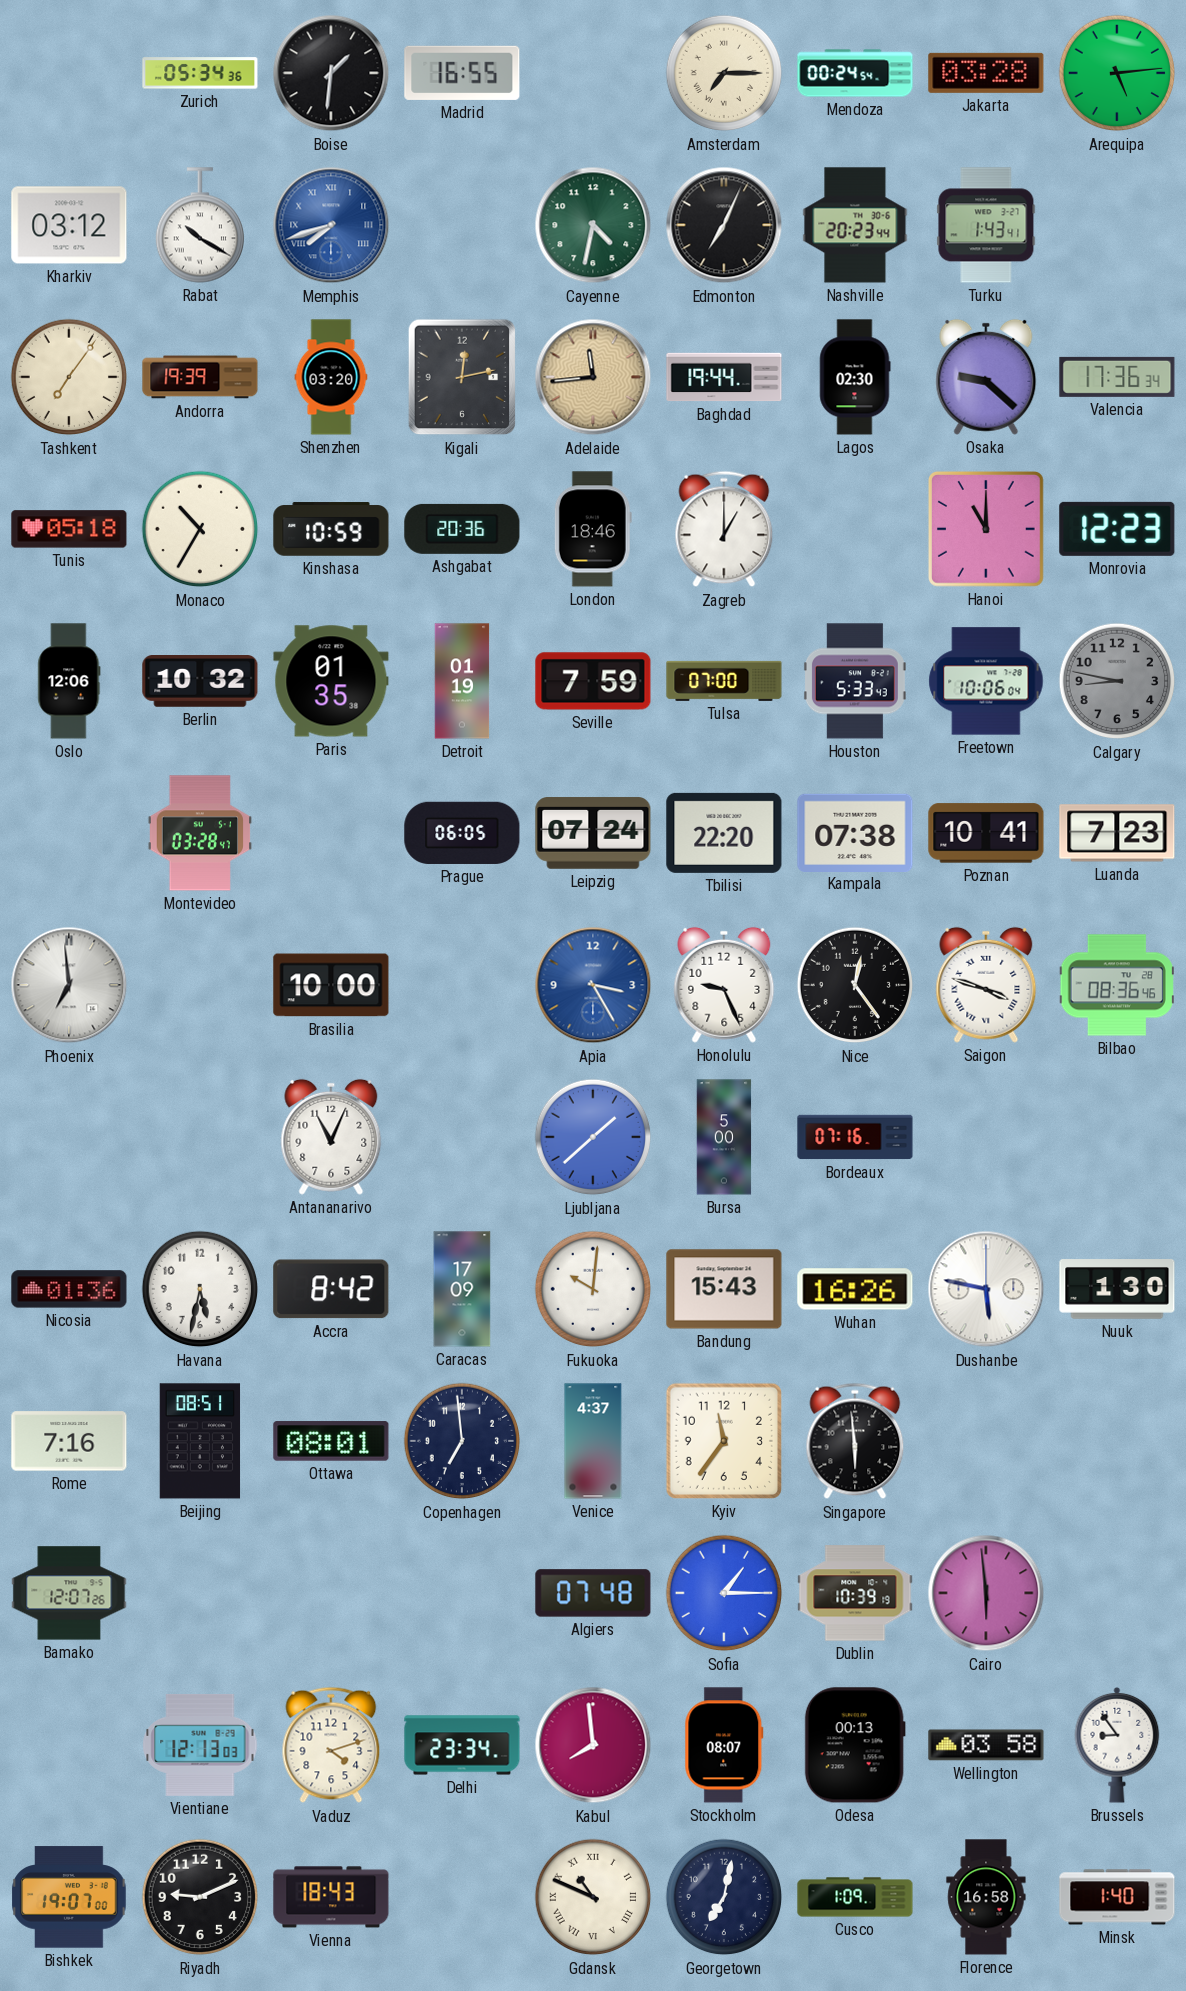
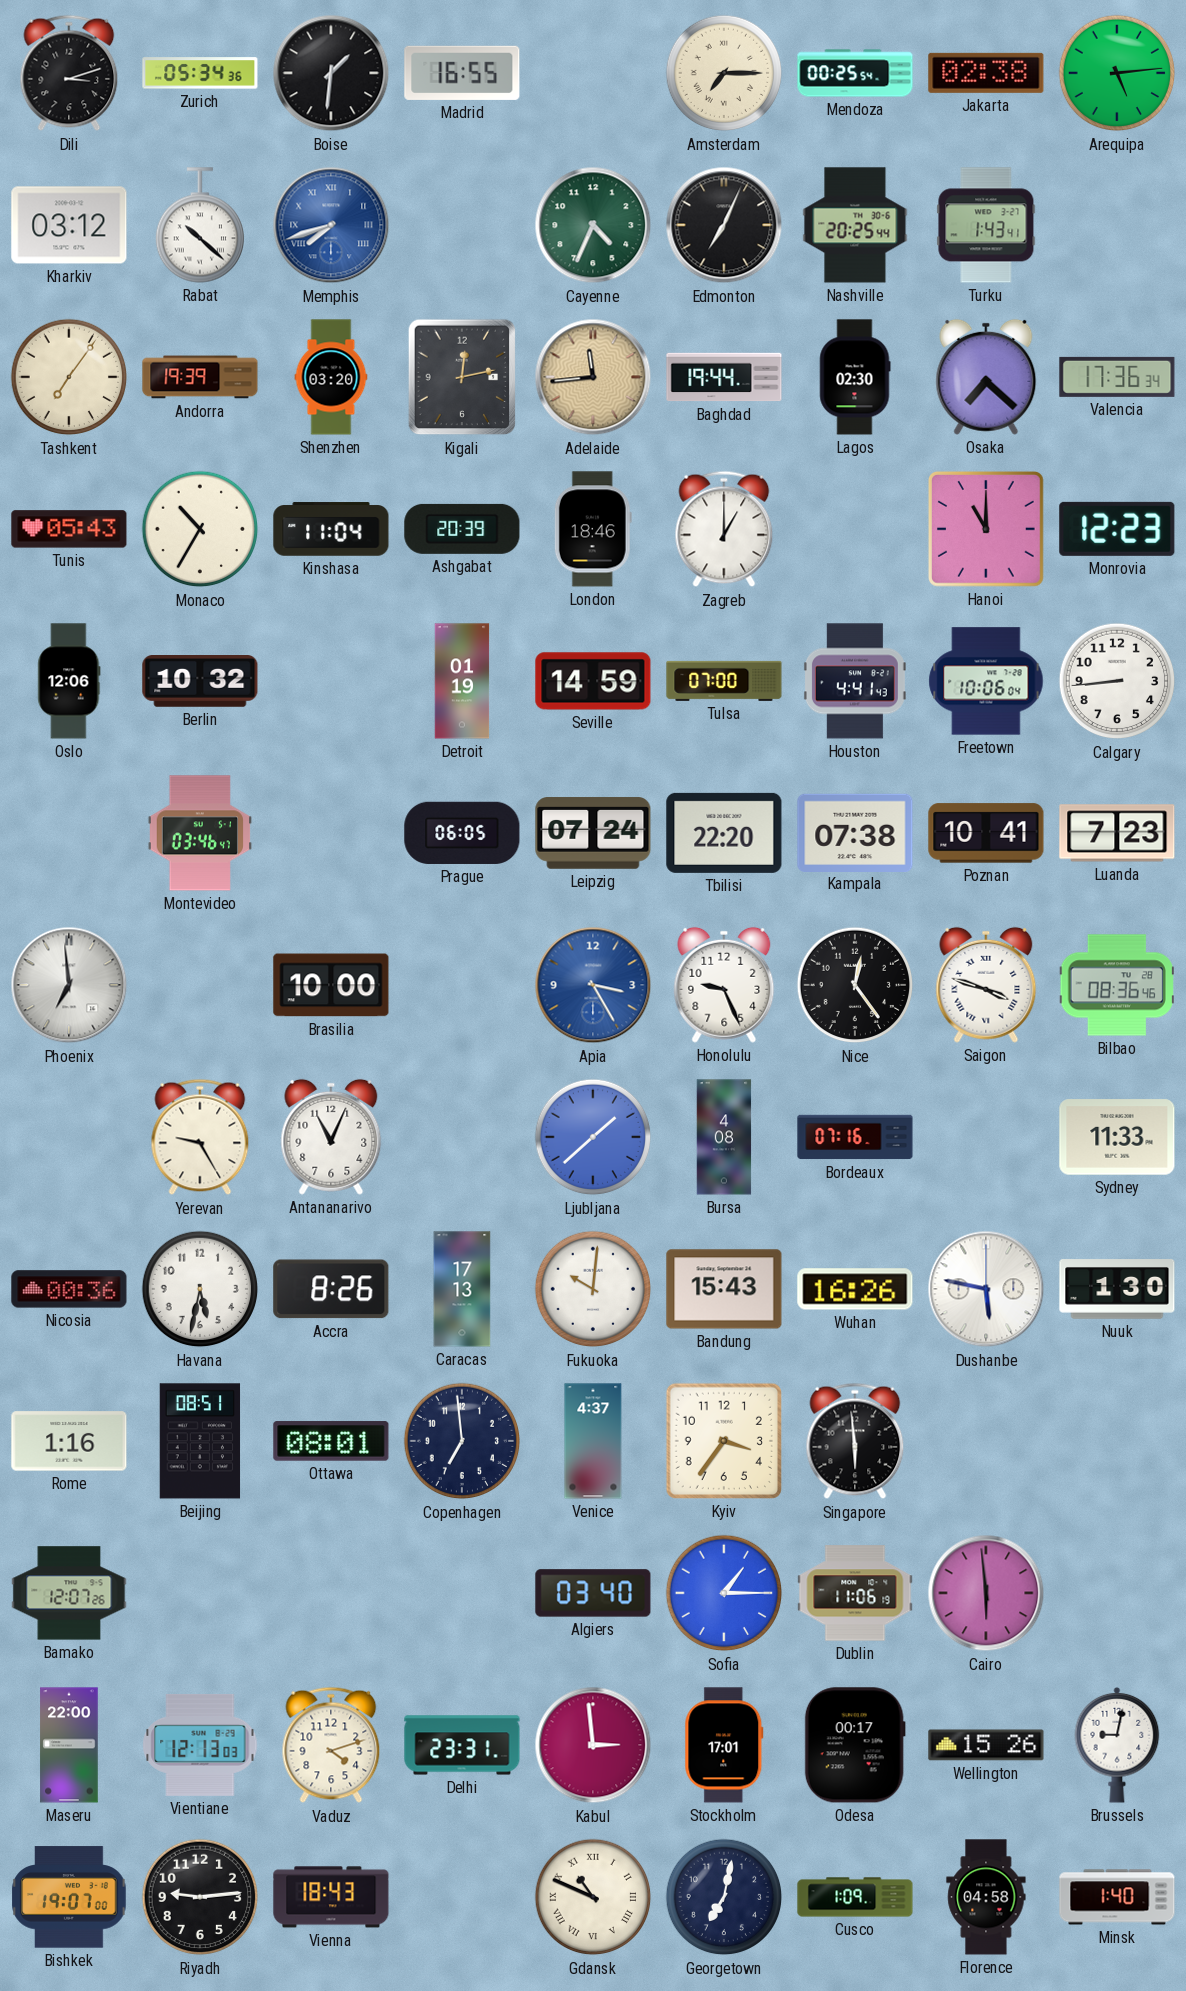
Dili: none -> 3:12 (69, 73)
Mendoza: 00:24 -> 00:25 (855, 73)
Jakarta: 03:28 -> 02:38 (986, 73)
Rabat: 10:20 -> 10:22 (199, 225)
Cayenne: 4:32 -> 4:34 (593, 225)
Nashville: 20:23 -> 20:25 (855, 225)
Osaka: 9:22 -> 7:22 (986, 377)
Tunis: 05:18 -> 05:43 (69, 529)
Kinshasa: 10:59 -> 11:04 (331, 529)
Ashgabat: 20:36 -> 20:39 (462, 529)
Paris: 01:35 -> none (331, 681)
Seville: 7:59 -> 14:59 (593, 681)
Houston: 5:33 -> 4:41 (855, 681)
Calgary: 8:47 -> 8:44 (1117, 681)
Calgary dial: grey -> white (1117, 681)
Montevideo: 03:28 -> 03:46 (199, 833)
Yerevan: none -> 9:25 (200, 1137)
Bursa: 5:00 -> 4:08 (724, 1137)
Sydney: none -> 11:33 (1117, 1137)
Nicosia: 01:36 -> 00:36 (69, 1289)
Accra: 8:42 -> 8:26 (331, 1289)
Caracas: 17:09 -> 17:13 (462, 1289)
Rome: 7:16 -> 1:16 (69, 1441)
Kyiv: 11:36 -> 3:36 (724, 1441)
Algiers: 07:48 -> 03:40 (593, 1593)
Dublin: 10:39 -> 11:06 (855, 1593)
Maseru: none -> 22:00 (69, 1745)
Delhi: 23:34 -> 23:31 (462, 1745)
Kabul: 7:59 -> 2:59 (593, 1745)
Stockholm: 08:07 -> 17:01 (724, 1745)
Odesa: 00:13 -> 00:17 (855, 1745)
Wellington: 03:58 -> 15:26 (986, 1745)
Brussels: 8:54 -> 9:02 (1117, 1745)
Riyadh: 9:11 -> 9:14 (200, 1897)
Florence: 16:58 -> 04:58 (986, 1897)
